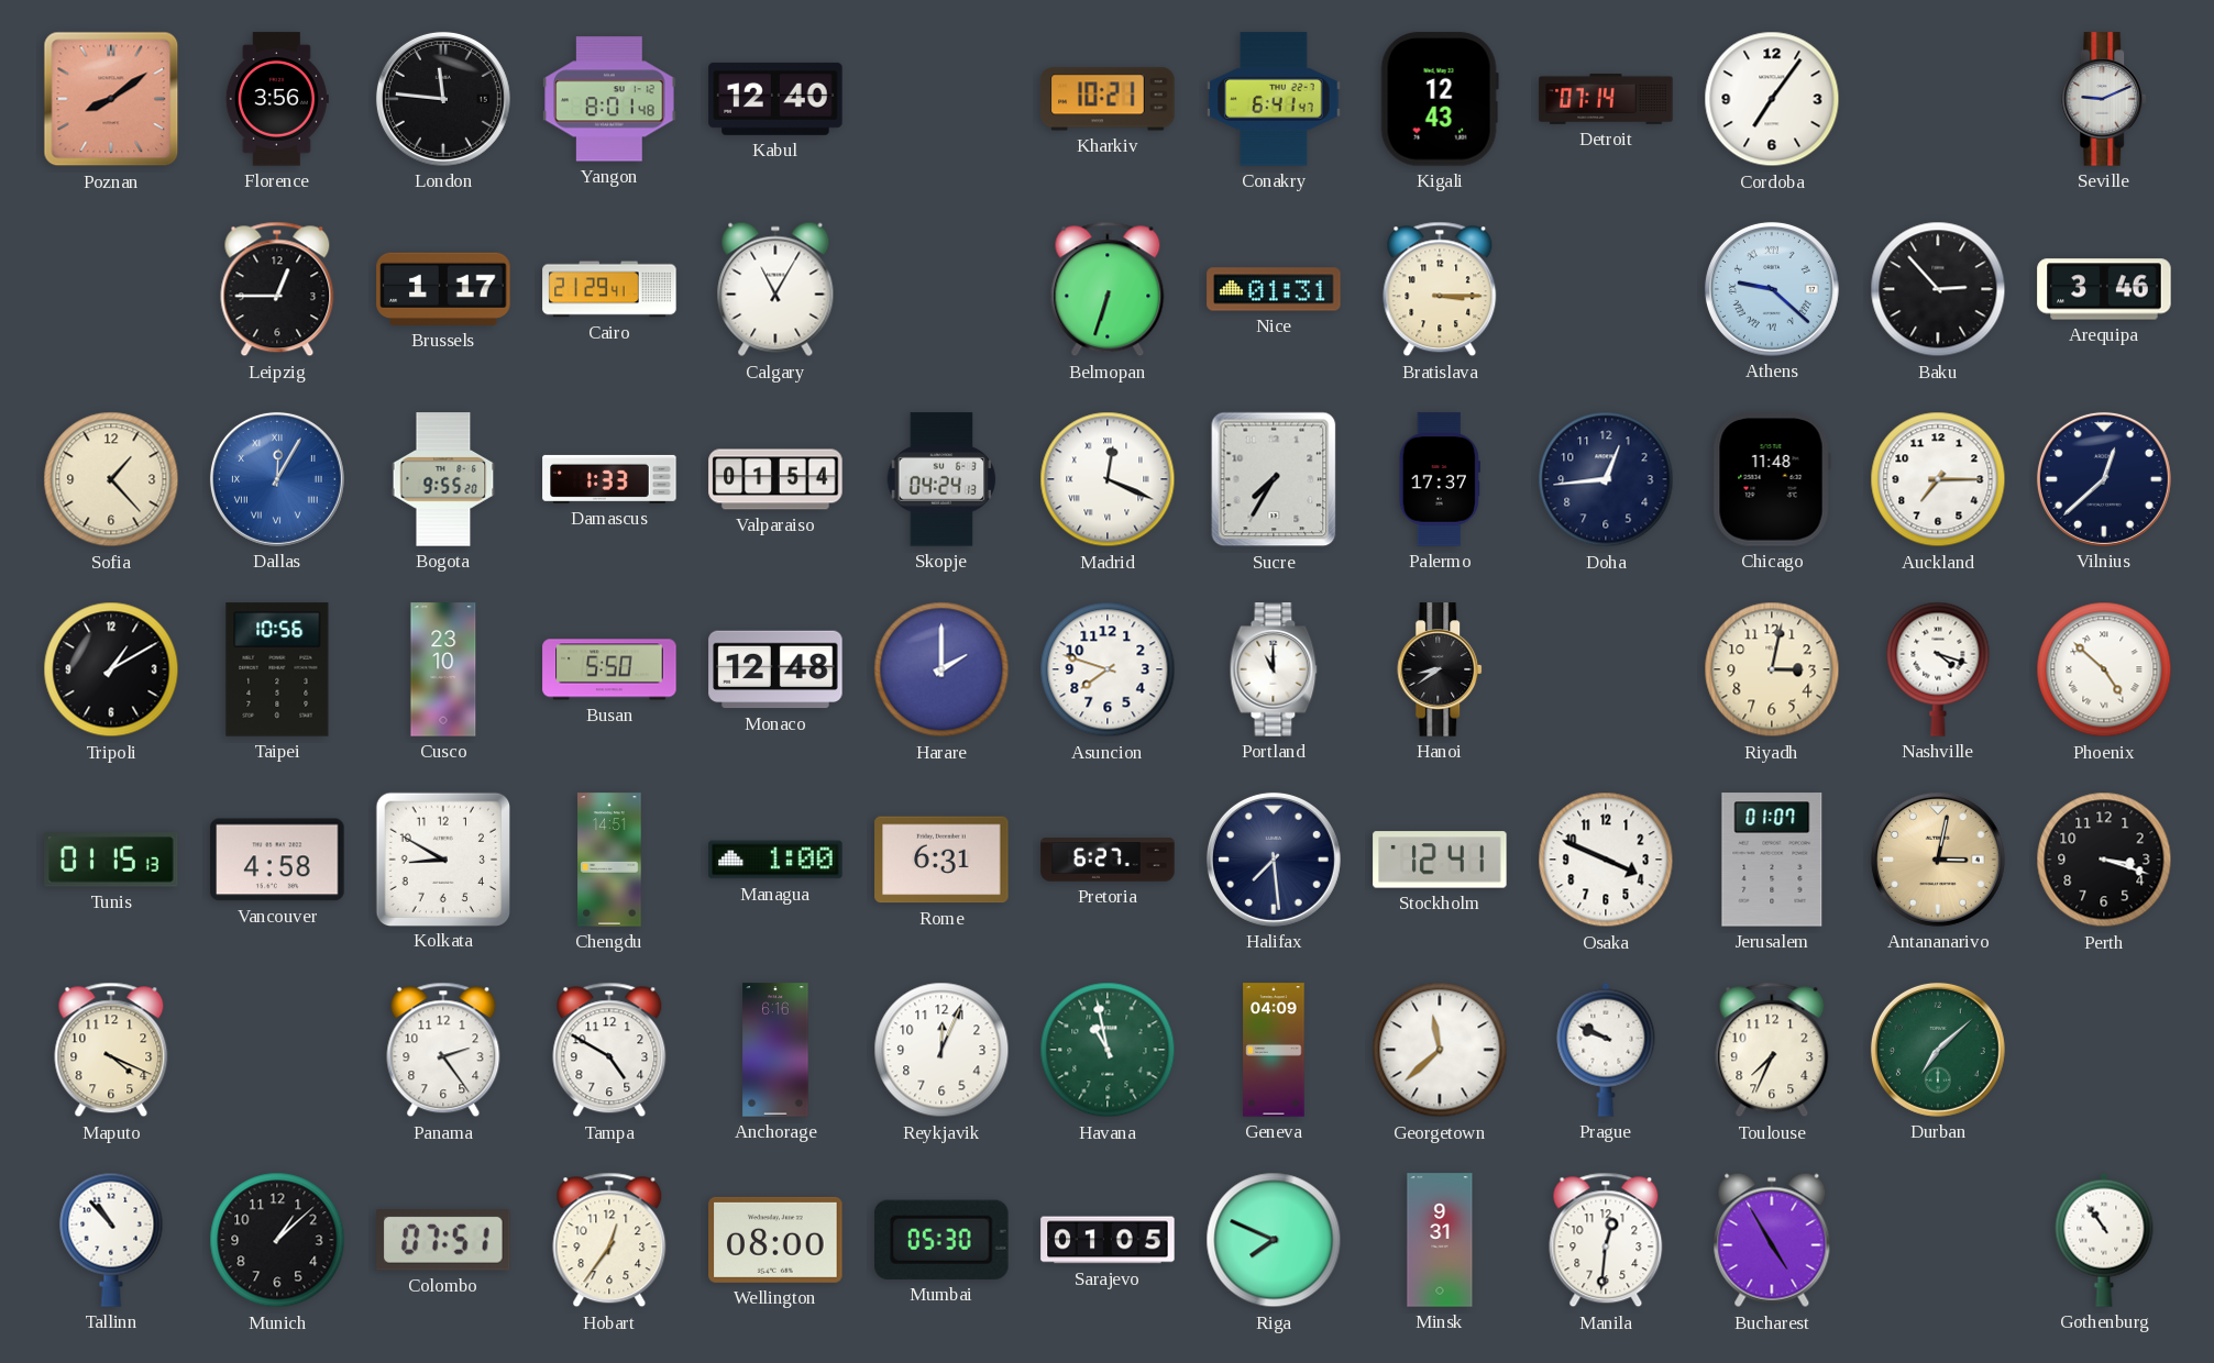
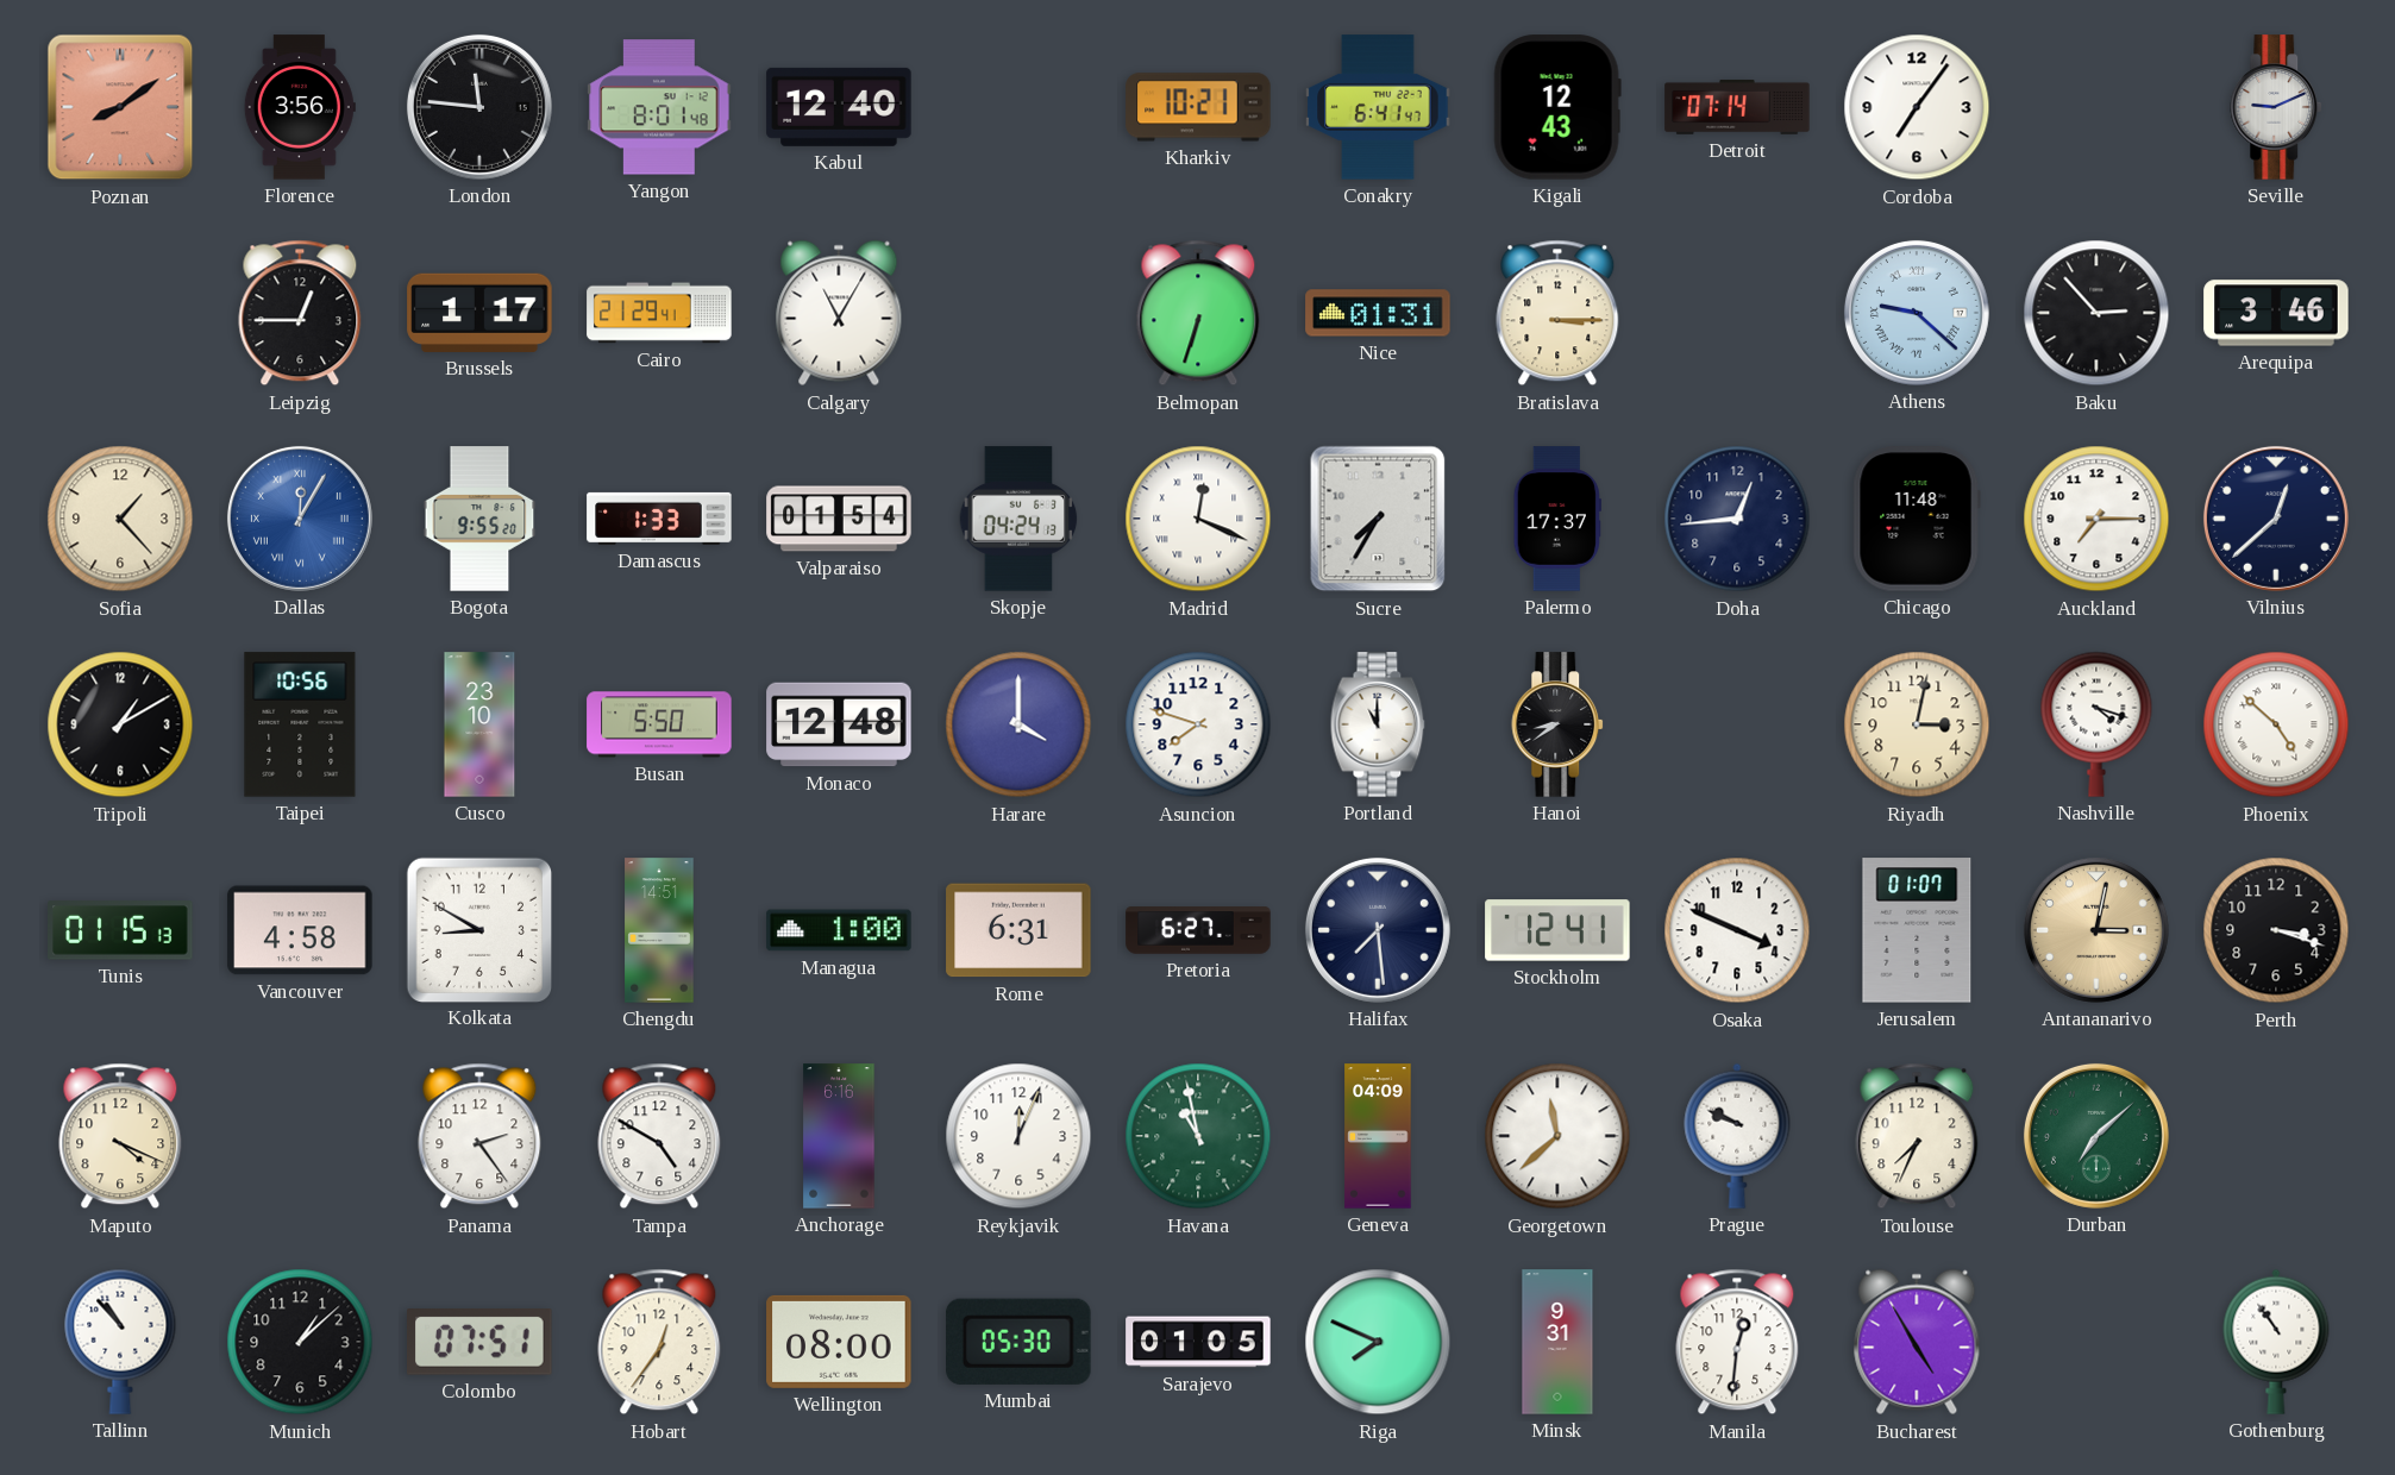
Harare: 2:00 -> 4:00 (1018, 724)
